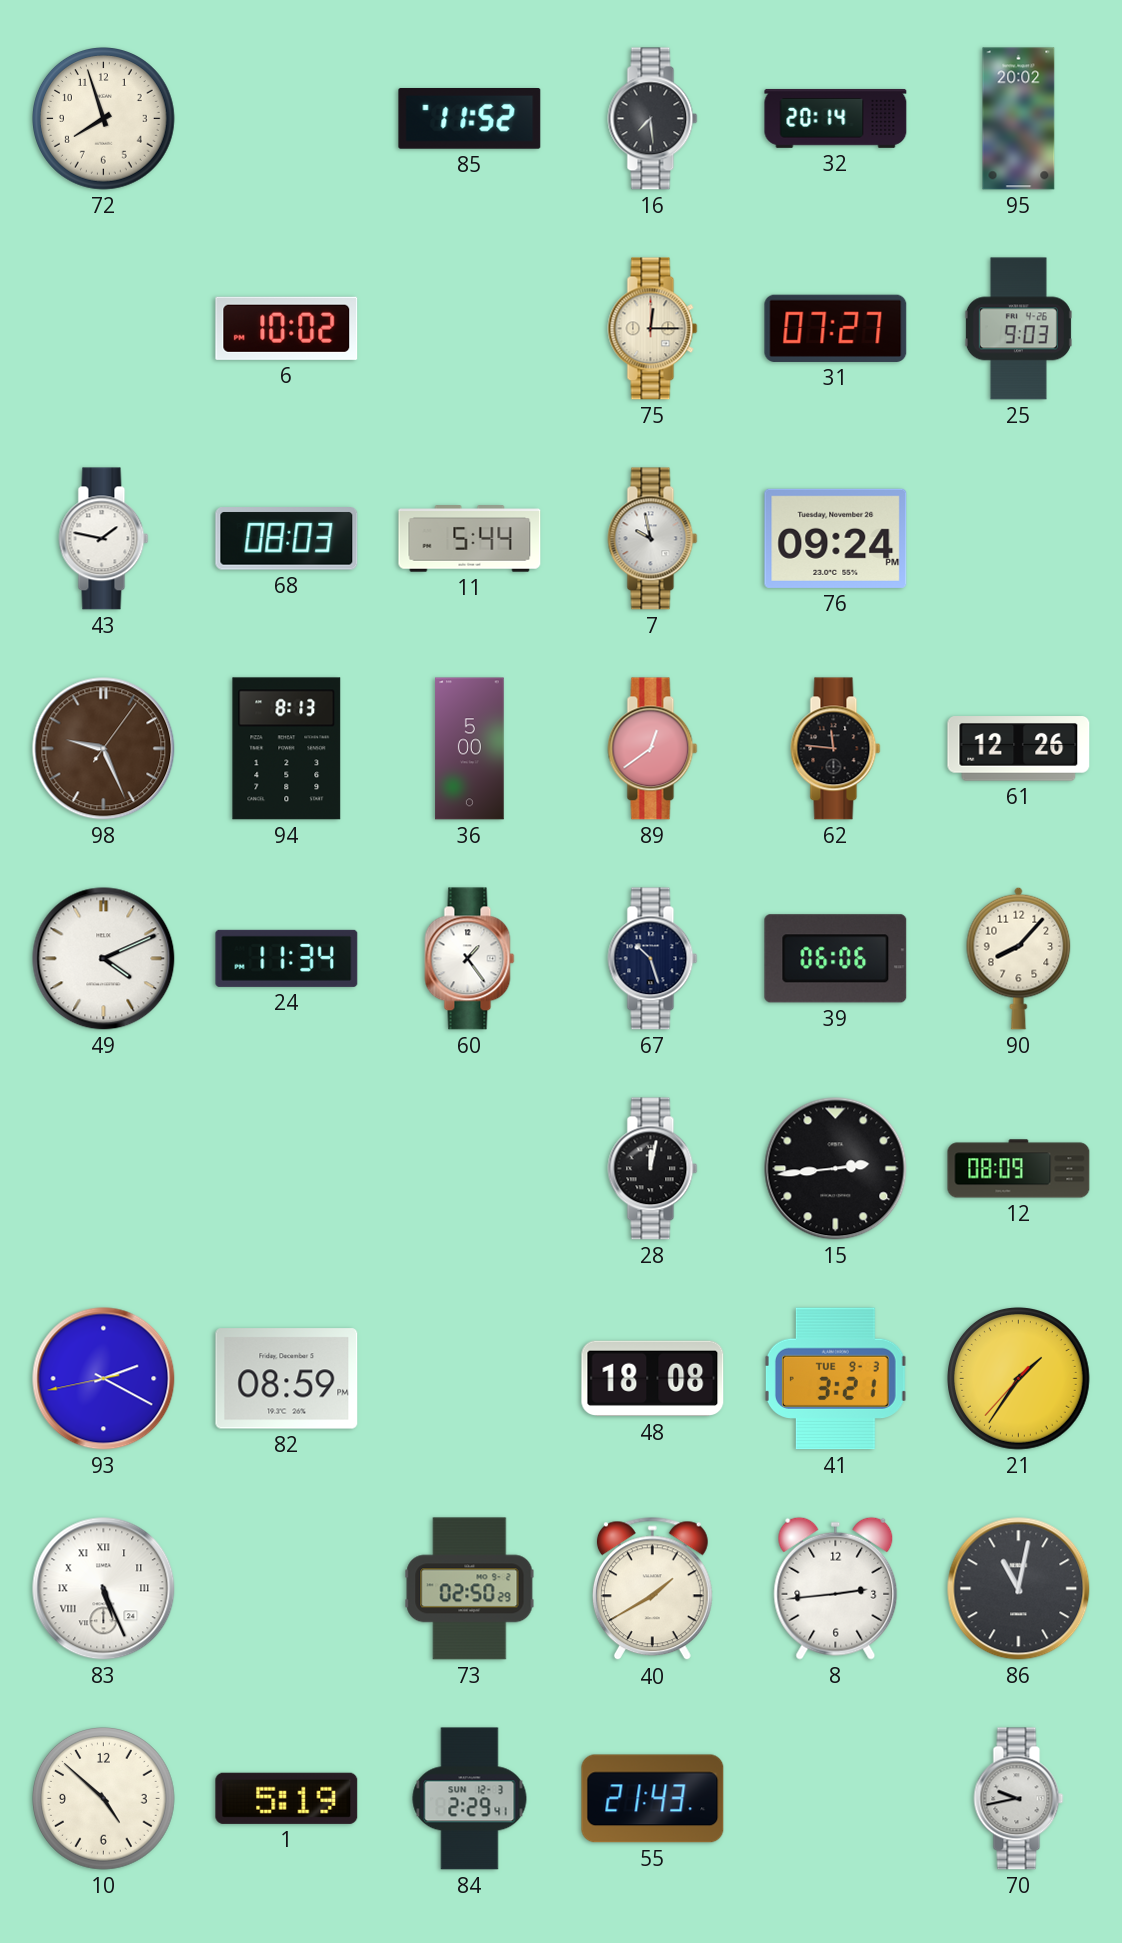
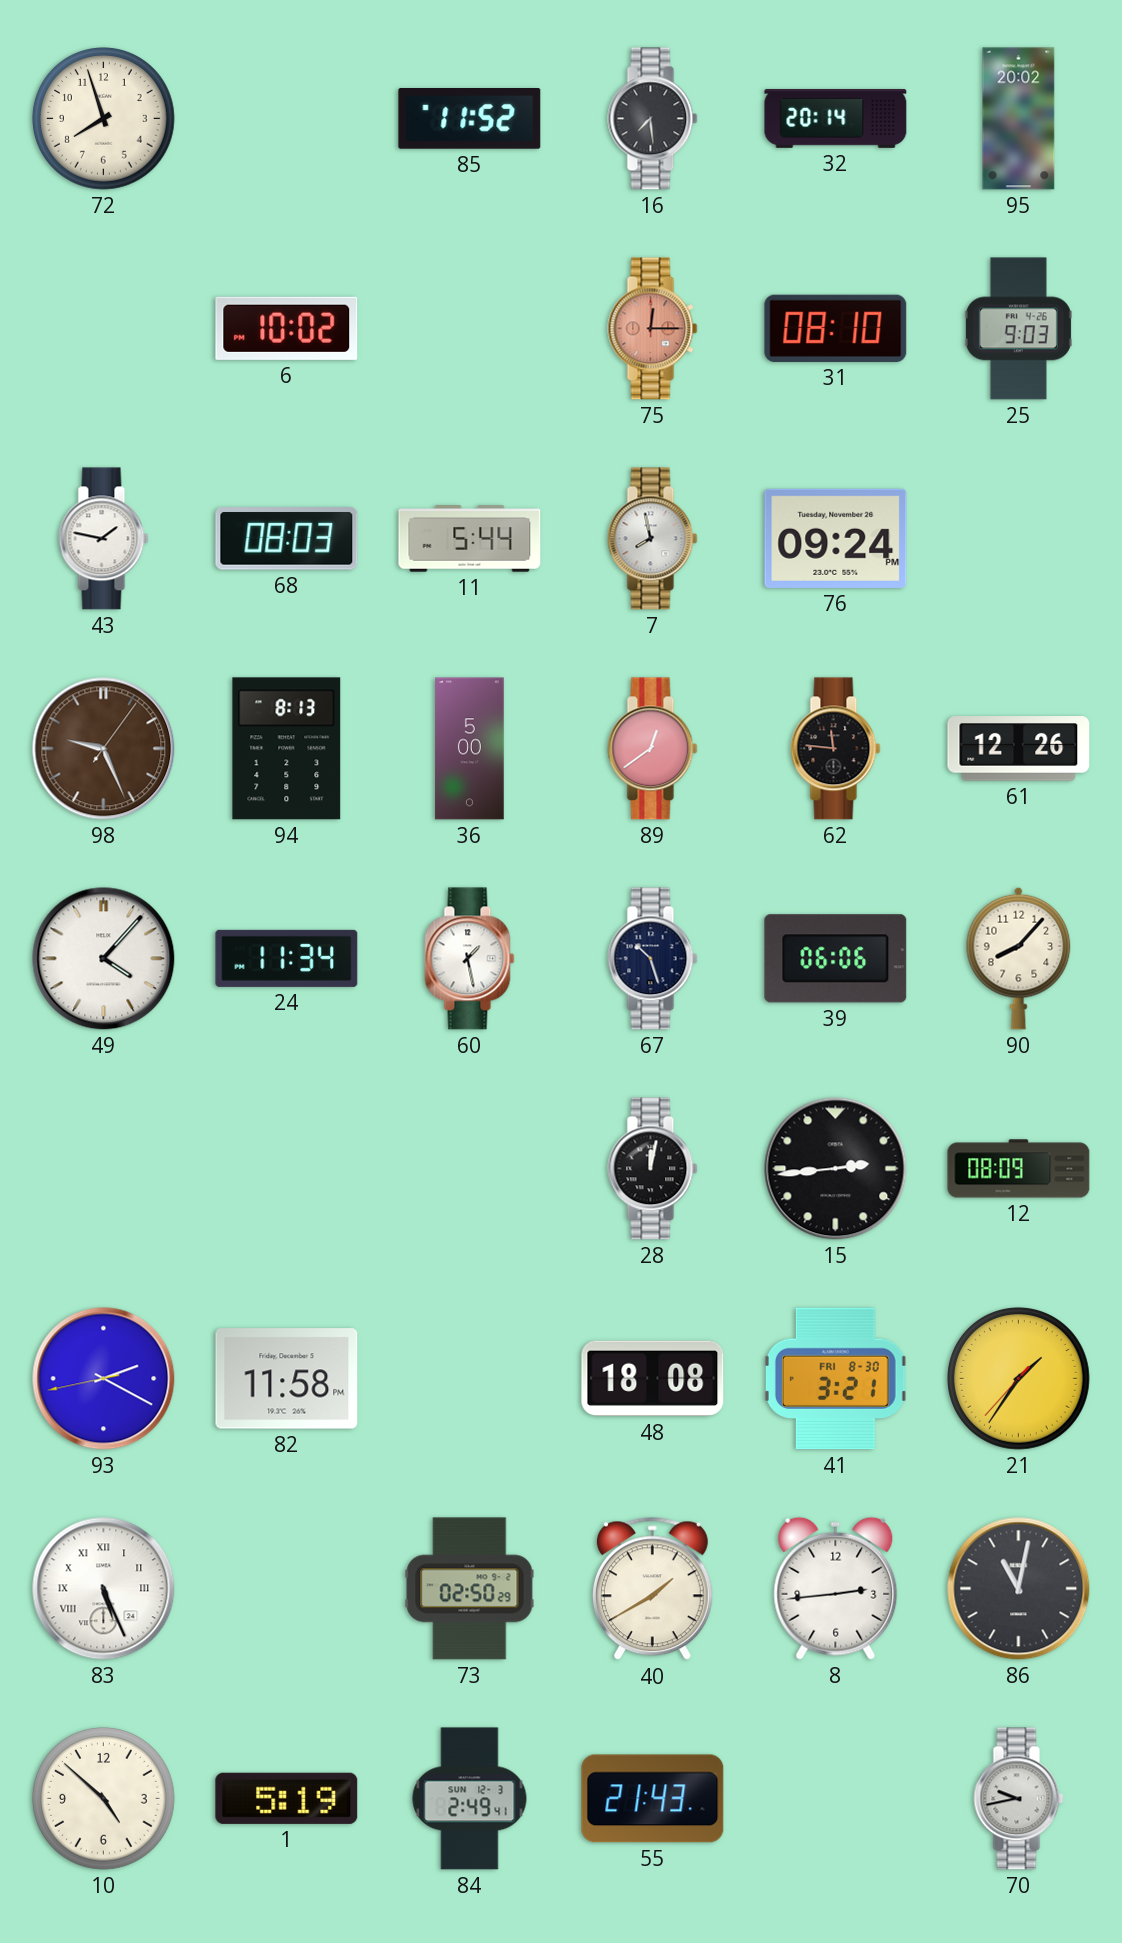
75 dial: cream -> salmon (653, 329)
31: 07:27 -> 08:10 (836, 328)
7: 9:58 -> 7:58 (653, 539)
49: 4:11 -> 4:07 (104, 959)
60: 1:24 -> 1:28 (470, 959)
82: 08:59 -> 11:58 (287, 1379)
41 date: TUE 9-3 -> FRI 8-30 (835, 1379)
84: 2:29 -> 2:49 (470, 1799)
